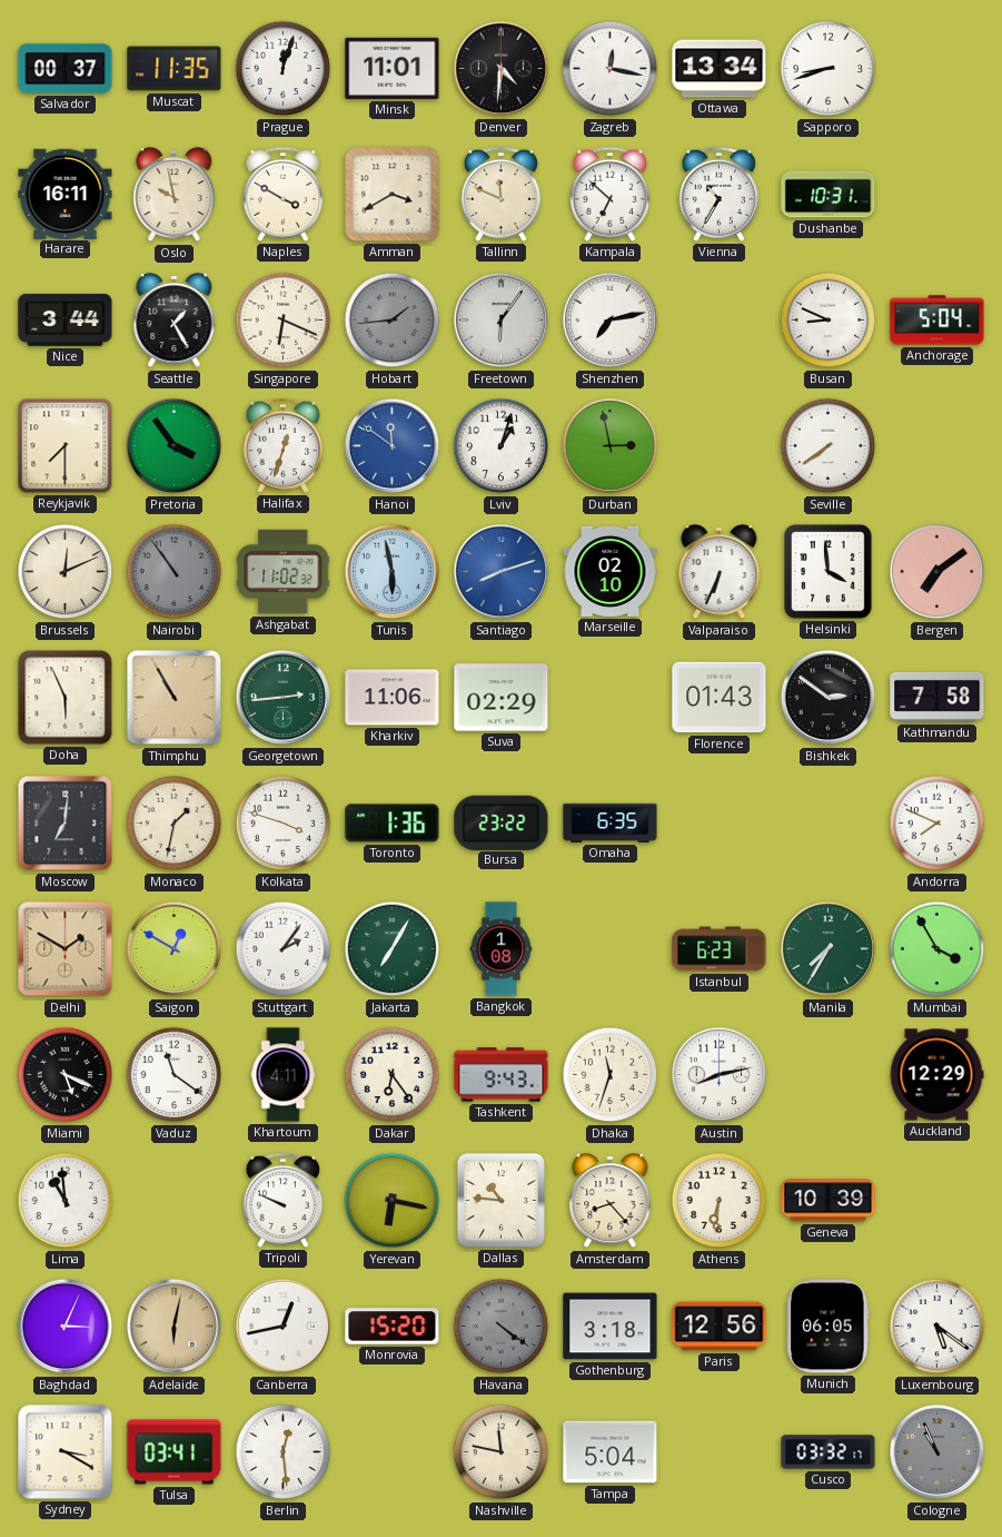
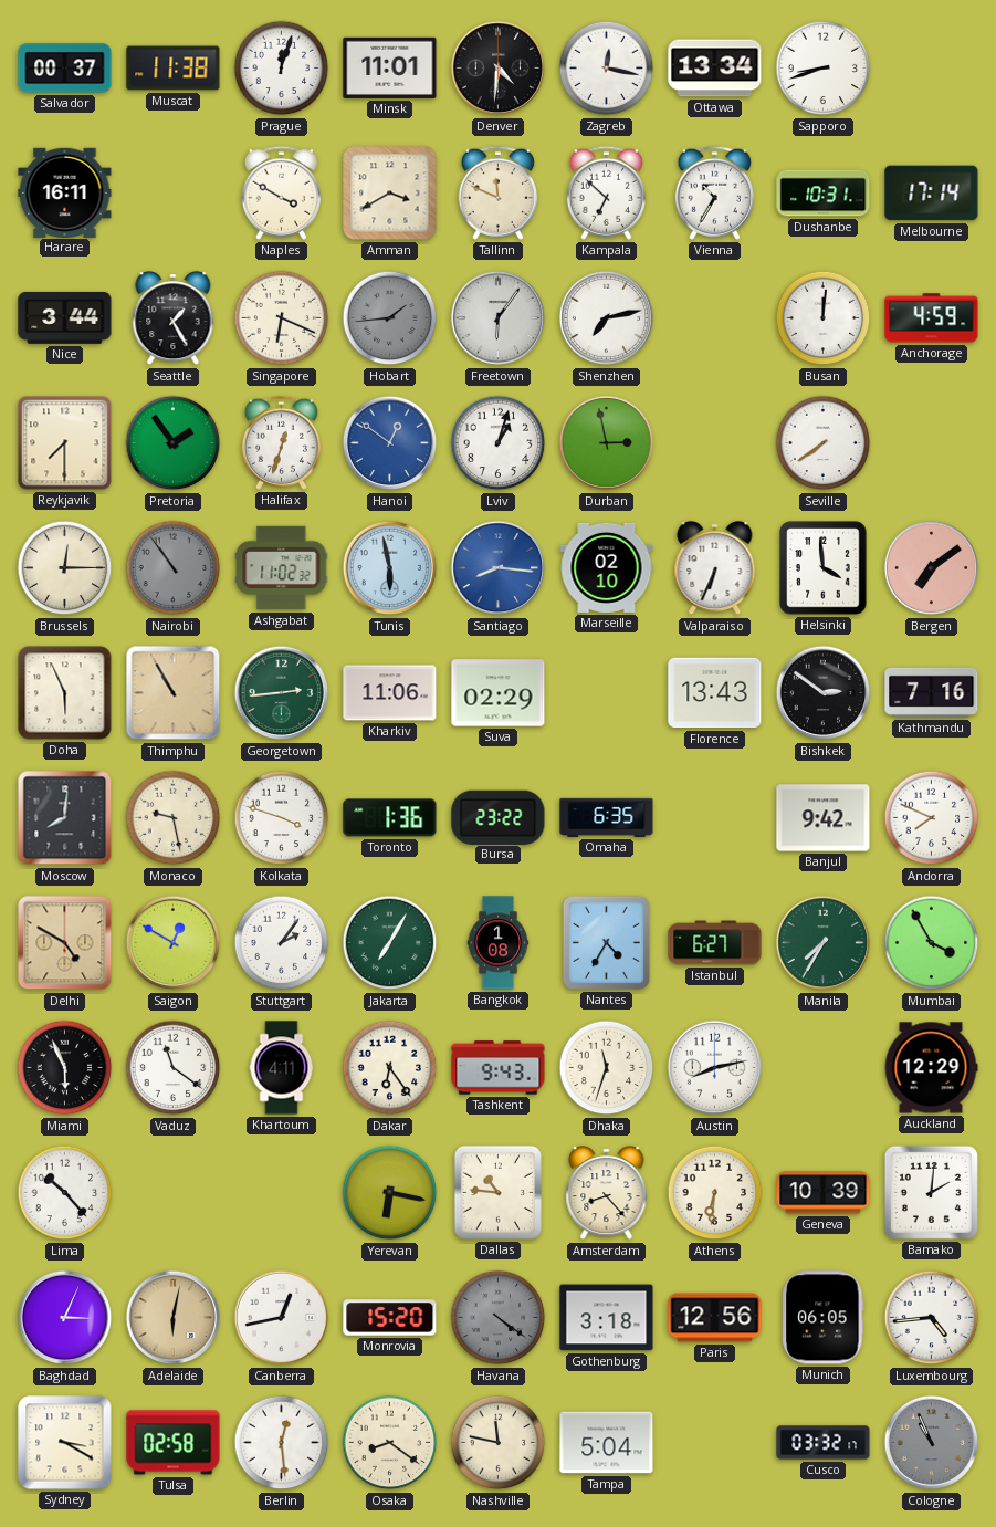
Muscat: 11:35 -> 11:38 (174, 69)
Oslo: 9:58 -> none (175, 195)
Melbourne: none -> 17:14 (932, 194)
Busan: 8:49 -> 12:01 (824, 318)
Anchorage: 5:04 -> 4:59 (932, 318)
Pretoria: 3:54 -> 1:54 (174, 443)
Hanoi: 11:51 -> 12:51 (390, 443)
Brussels: 12:11 -> 12:15 (65, 568)
Santiago: 8:12 -> 8:16 (499, 568)
Florence: 01:43 -> 13:43 (715, 693)
Kathmandu: 7:58 -> 7:16 (932, 692)
Moscow: 7:01 -> 8:01 (65, 818)
Monaco: 1:32 -> 9:28 (174, 818)
Banjul: none -> 9:42 (824, 818)
Delhi: 1:50 -> 4:50 (65, 943)
Nantes: none -> 4:35 (606, 942)
Istanbul: 6:23 -> 6:27 (715, 943)
Miami: 5:19 -> 5:56 (65, 1068)
Lima: 10:59 -> 10:23 (65, 1193)
Tripoli: 9:49 -> none (282, 1200)
Bamako: none -> 2:01 (931, 1192)
Luxembourg: 5:21 -> 4:44 (932, 1318)
Tulsa: 03:41 -> 02:58 (174, 1443)
Osaka: none -> 8:21 (390, 1443)
